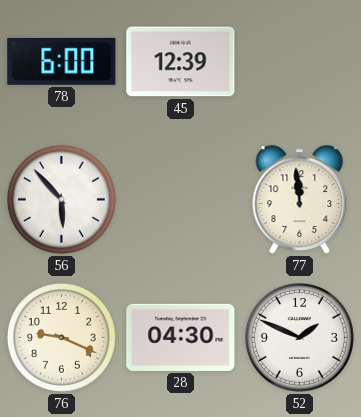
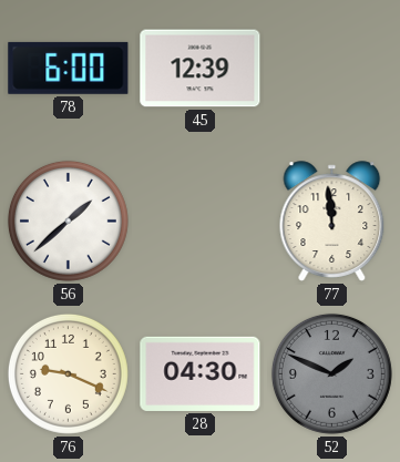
56: 5:53 -> 1:38 (68, 220)
52 dial: white -> grey (331, 373)
